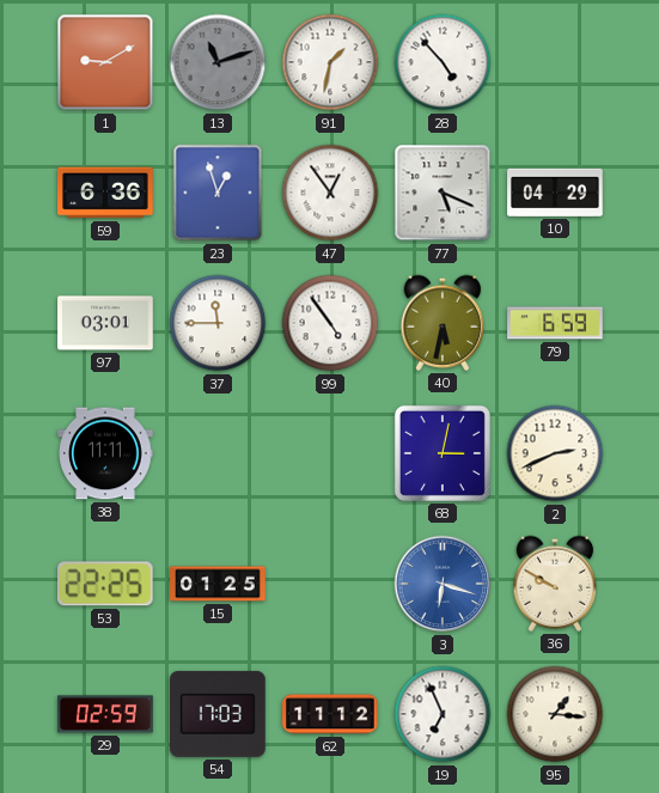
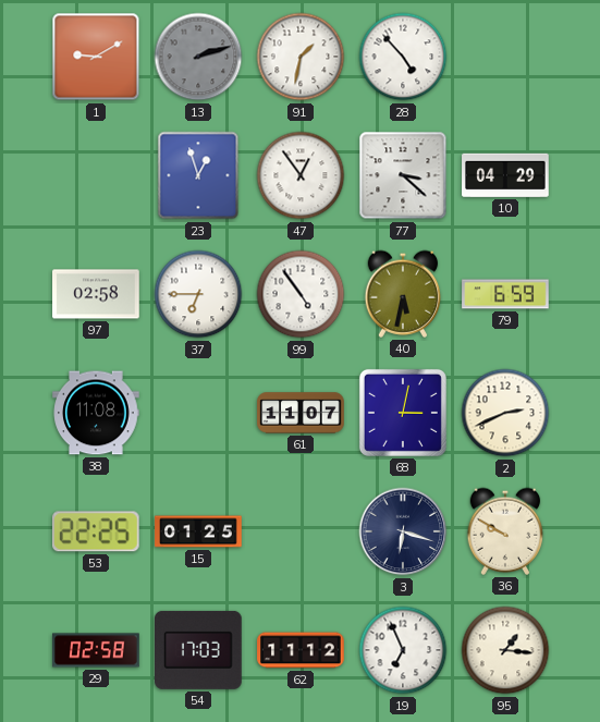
13: 11:12 -> 2:12 (198, 57)
59: 6:36 -> none (105, 193)
77: 5:19 -> 3:22 (403, 175)
97: 03:01 -> 02:58 (96, 294)
37: 11:45 -> 6:45 (198, 294)
38: 11:11 -> 11:08 (96, 413)
61: none -> 11:07 (301, 413)
3 dial: blue -> navy (403, 531)
29: 02:59 -> 02:58 (96, 650)
